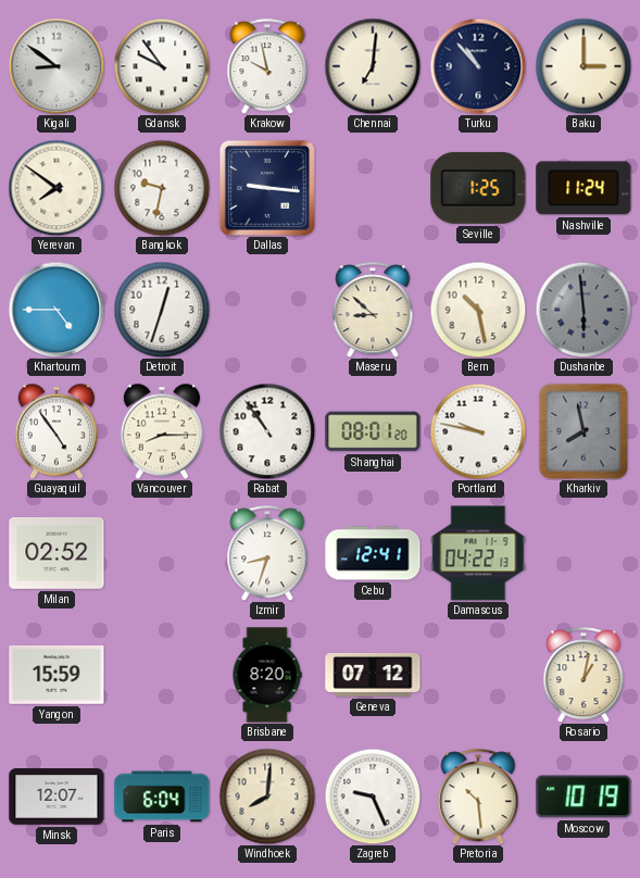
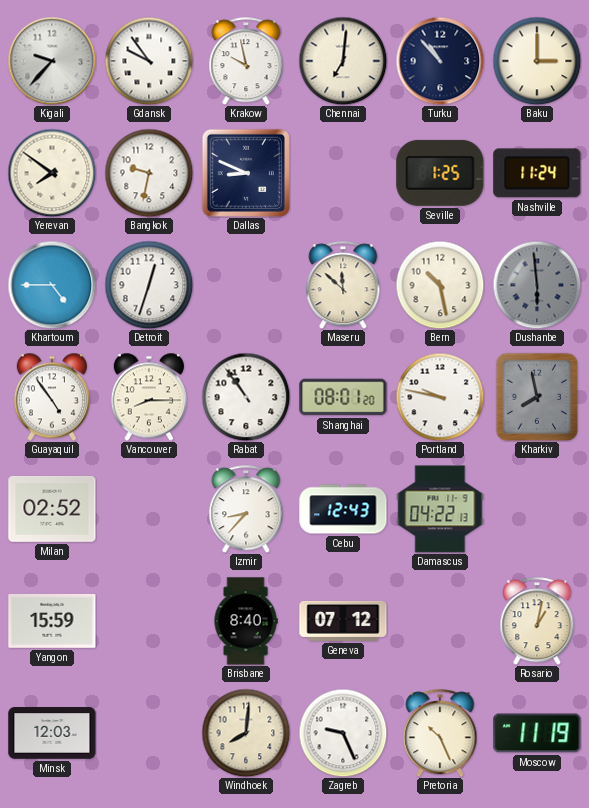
Kigali: 8:51 -> 9:37 (52, 61)
Dallas: 9:16 -> 8:49 (246, 173)
Maseru: 8:52 -> 11:52 (343, 285)
Izmir: 8:33 -> 8:37 (246, 509)
Cebu: 12:41 -> 12:43 (343, 509)
Brisbane: 8:20 -> 8:40 (246, 621)
Minsk: 12:07 -> 12:03 (52, 733)
Paris: 6:04 -> none (162, 797)
Pretoria: 10:29 -> 10:26 (440, 733)
Moscow: 10:19 -> 11:19 (537, 733)
